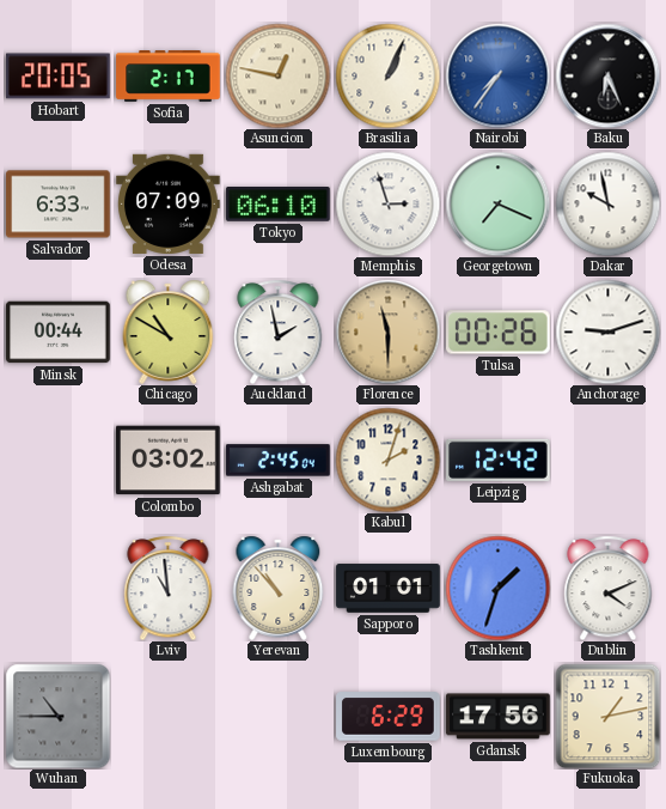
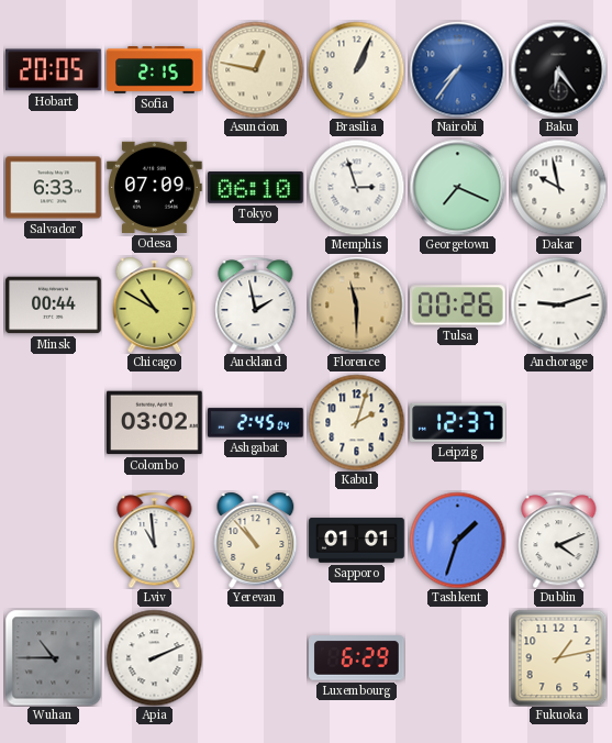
Sofia: 2:17 -> 2:15 (155, 70)
Baku: 6:26 -> 6:24 (558, 69)
Leipzig: 12:42 -> 12:37 (458, 422)
Apia: none -> 2:11 (154, 657)
Gdansk: 17:56 -> none (499, 717)
